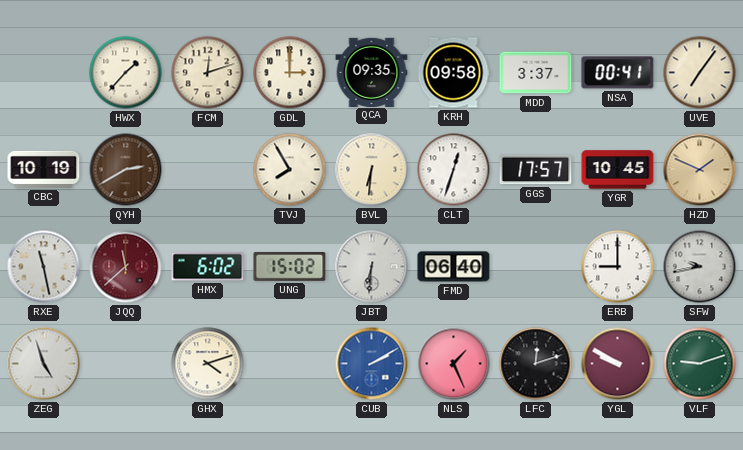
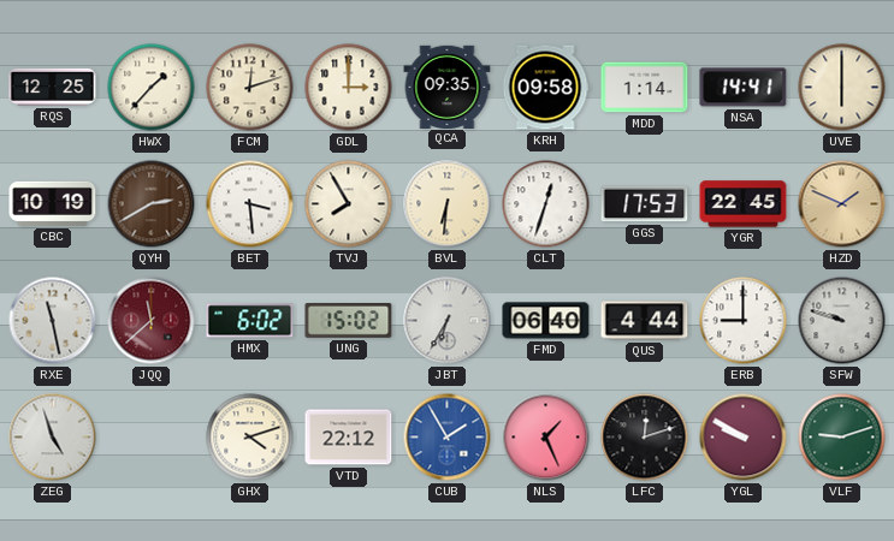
RQS: none -> 12:25 (53, 87)
MDD: 3:37 -> 1:14 (645, 88)
NSA: 00:41 -> 14:41 (744, 88)
UVE: 7:06 -> 6:00 (842, 88)
BET: none -> 3:29 (250, 204)
GGS: 17:57 -> 17:53 (645, 204)
YGR: 10:45 -> 22:45 (744, 204)
JBT: 6:31 -> 6:35 (448, 321)
QUS: none -> 4:44 (645, 321)
SFW: 9:43 -> 9:48 (842, 321)
VTD: none -> 22:12 (349, 438)
CUB: 2:10 -> 1:55 (448, 438)
